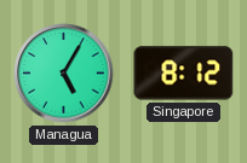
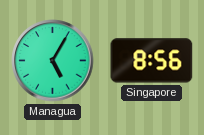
Singapore: 8:12 -> 8:56 (152, 61)
